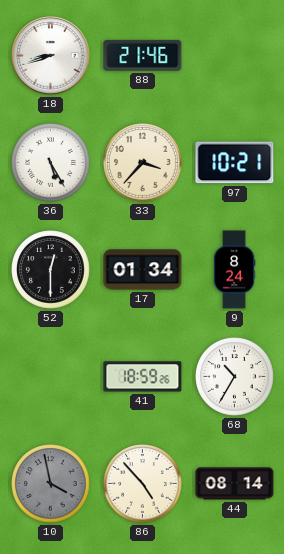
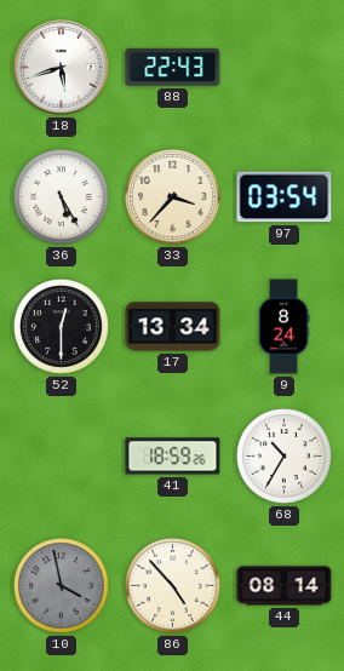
18: 8:42 -> 5:42 (62, 68)
88: 21:46 -> 22:43 (173, 67)
97: 10:21 -> 03:54 (285, 197)
17: 01:34 -> 13:34 (173, 327)
